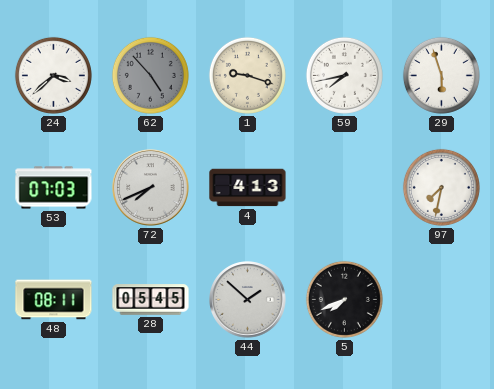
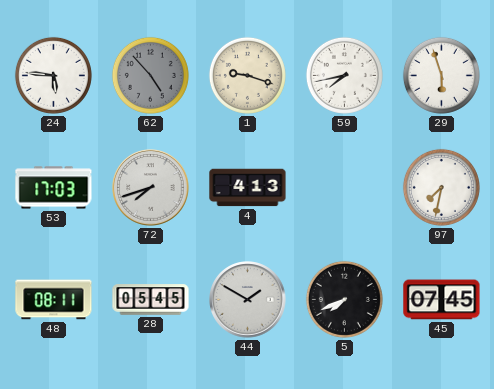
24: 3:38 -> 5:46 (53, 75)
53: 07:03 -> 17:03 (54, 188)
72: 7:41 -> 7:42 (151, 188)
44: 1:52 -> 1:50 (248, 300)
45: none -> 07:45 (442, 300)
